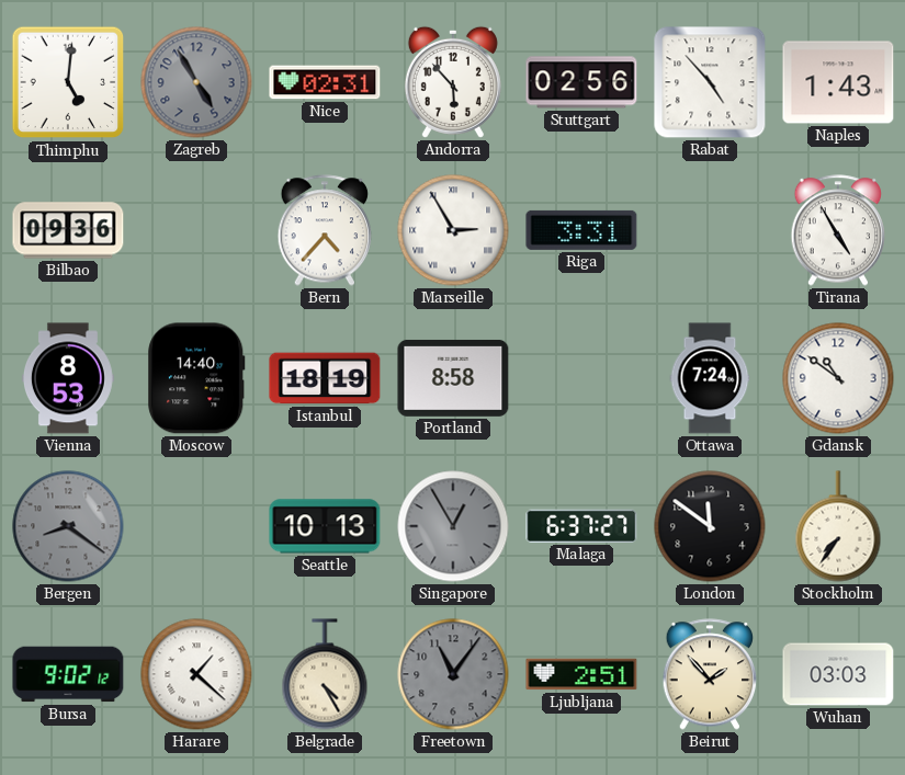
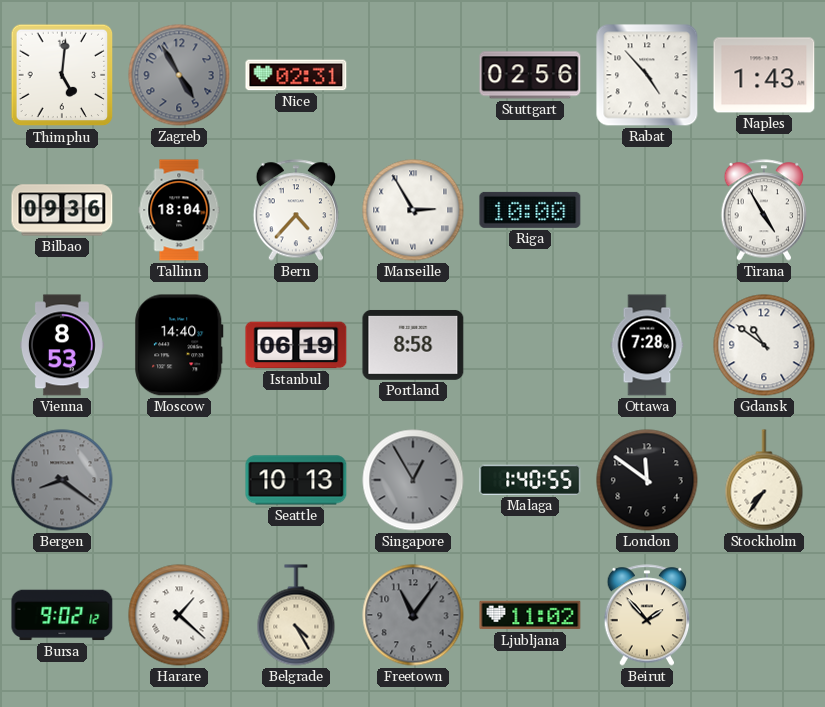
Andorra: 5:53 -> none (453, 82)
Tallinn: none -> 18:04 (179, 210)
Riga: 3:31 -> 10:00 (530, 210)
Istanbul: 18:19 -> 06:19 (296, 345)
Ottawa: 7:24 -> 7:28 (647, 345)
Malaga: 6:37 -> 1:40 (530, 480)
Ljubljana: 2:51 -> 11:02 (530, 615)
Wuhan: 03:03 -> none (838, 674)
